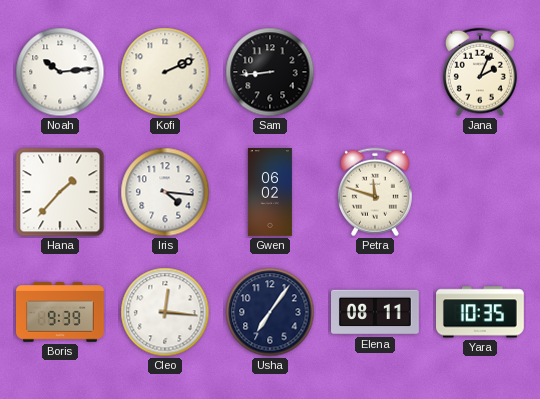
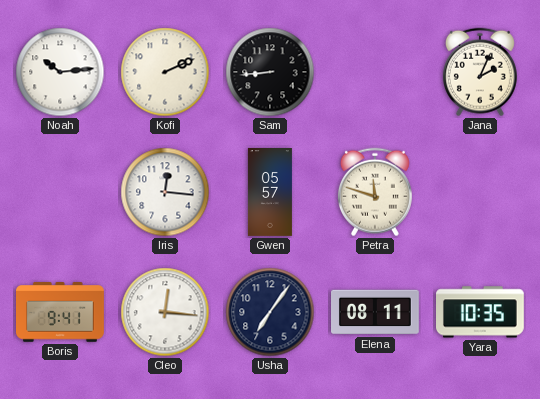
Hana: 1:37 -> none (60, 192)
Iris: 4:16 -> 12:16 (165, 192)
Gwen: 06:02 -> 05:57 (270, 193)
Boris: 9:39 -> 9:41 (61, 312)
